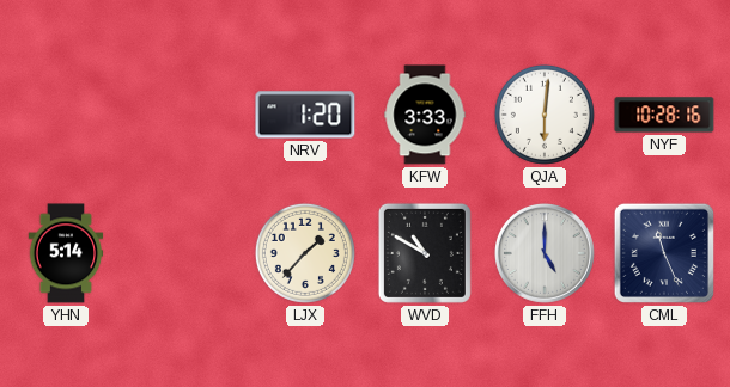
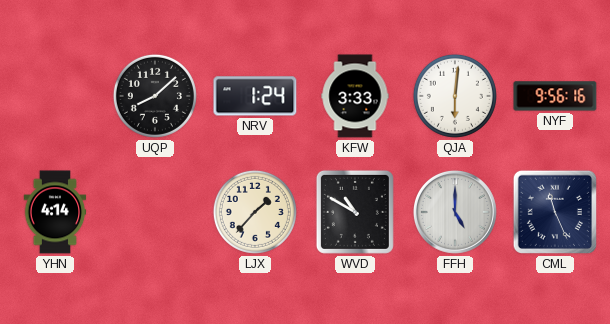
UQP: none -> 8:08 (155, 96)
NRV: 1:20 -> 1:24 (255, 96)
NYF: 10:28 -> 9:56 (555, 96)
YHN: 5:14 -> 4:14 (55, 212)
